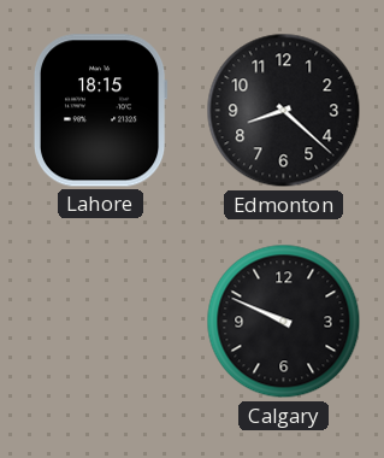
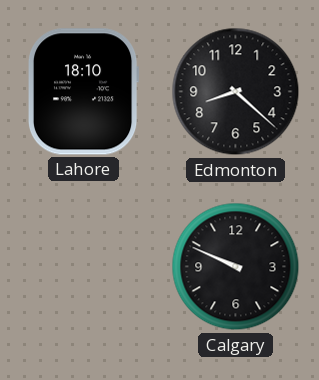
Lahore: 18:15 -> 18:10 (83, 92)
